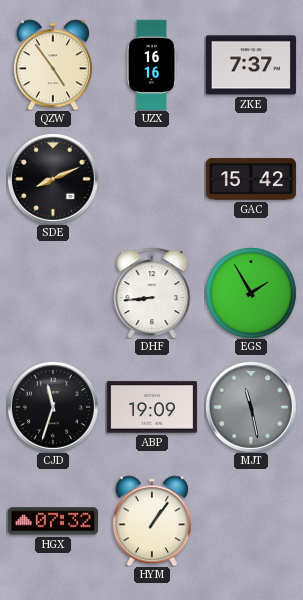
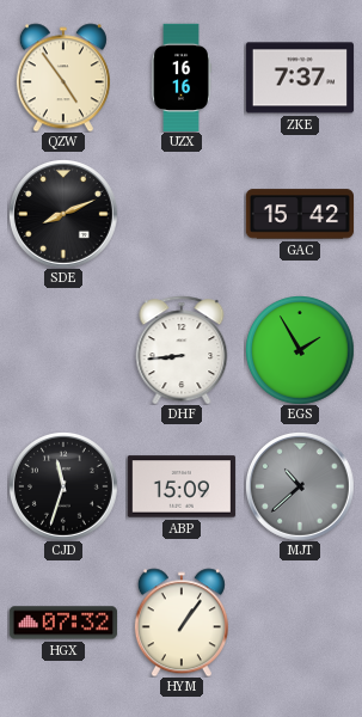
ABP: 19:09 -> 15:09 (182, 486)
MJT: 11:28 -> 10:38 (300, 486)
